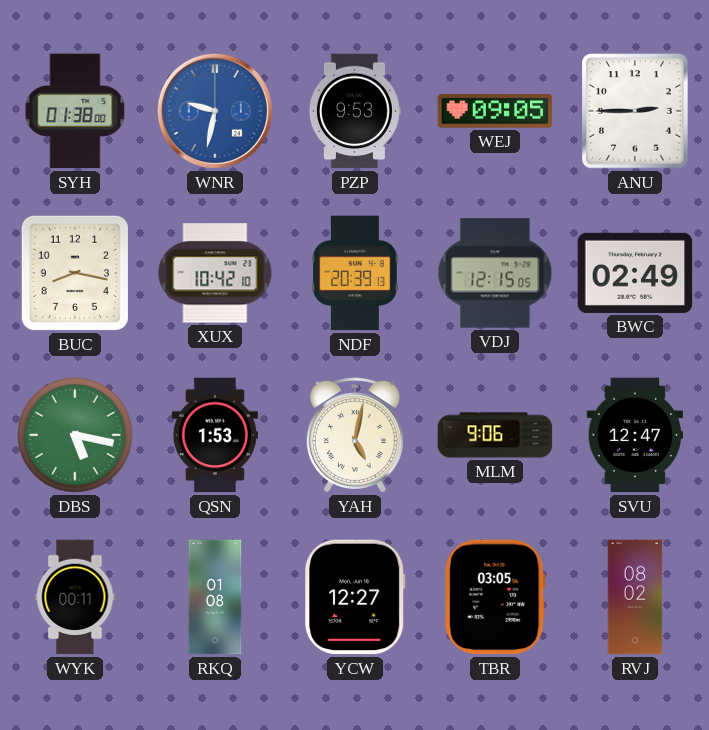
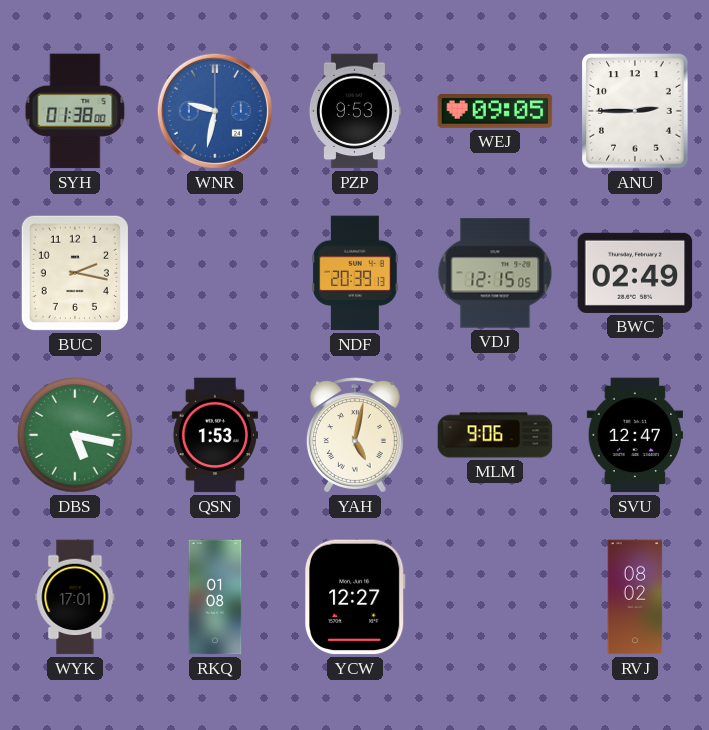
BUC: 8:17 -> 2:17 (75, 273)
XUX: 10:42 -> none (215, 273)
WYK: 00:11 -> 17:01 (75, 597)
TBR: 03:05 -> none (495, 597)
